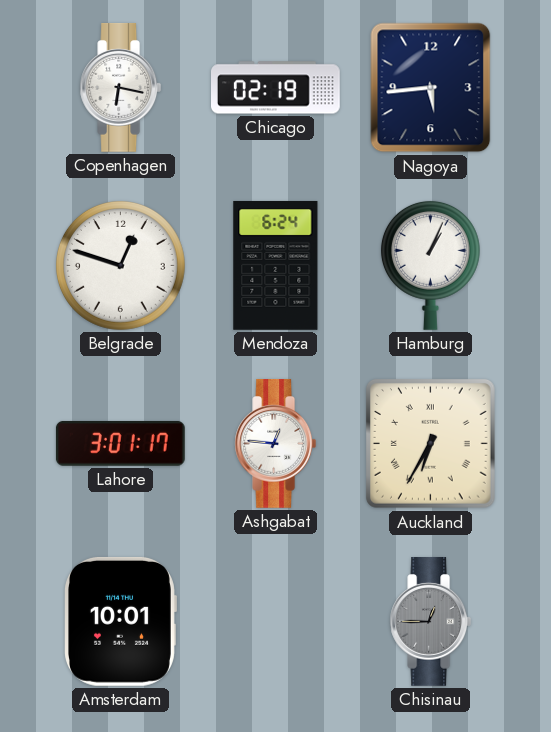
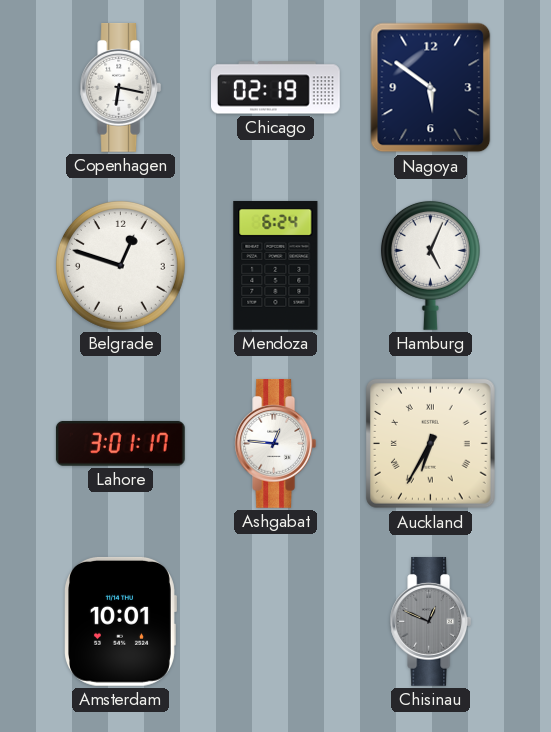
Nagoya: 5:44 -> 5:51 (431, 88)
Hamburg: 1:04 -> 5:04 (430, 265)
Chisinau: 12:45 -> 12:49 (431, 622)
